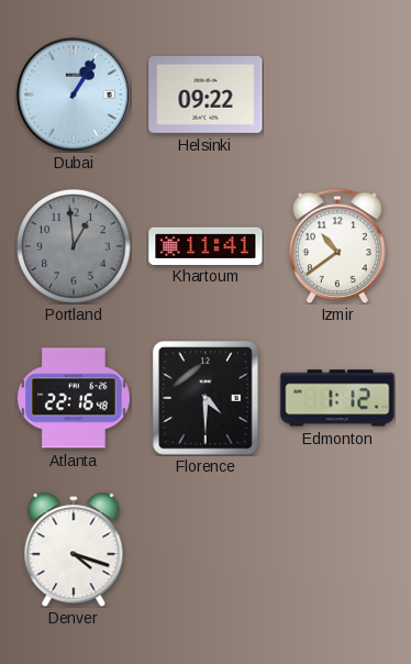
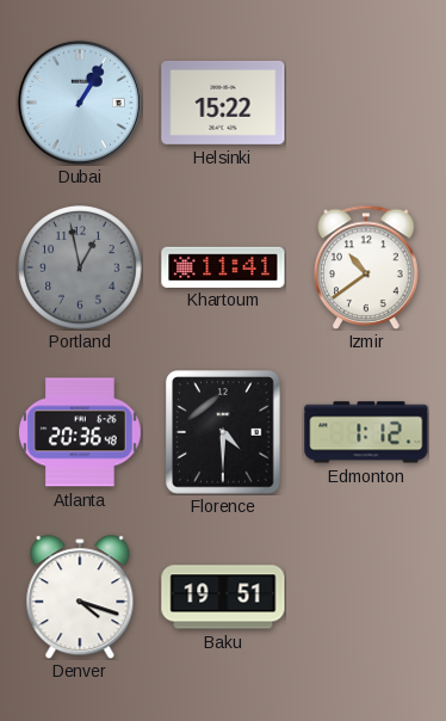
Helsinki: 09:22 -> 15:22 (223, 103)
Portland: 12:59 -> 12:58 (80, 267)
Atlanta: 22:16 -> 20:36 (80, 432)
Baku: none -> 19:51 (223, 597)
